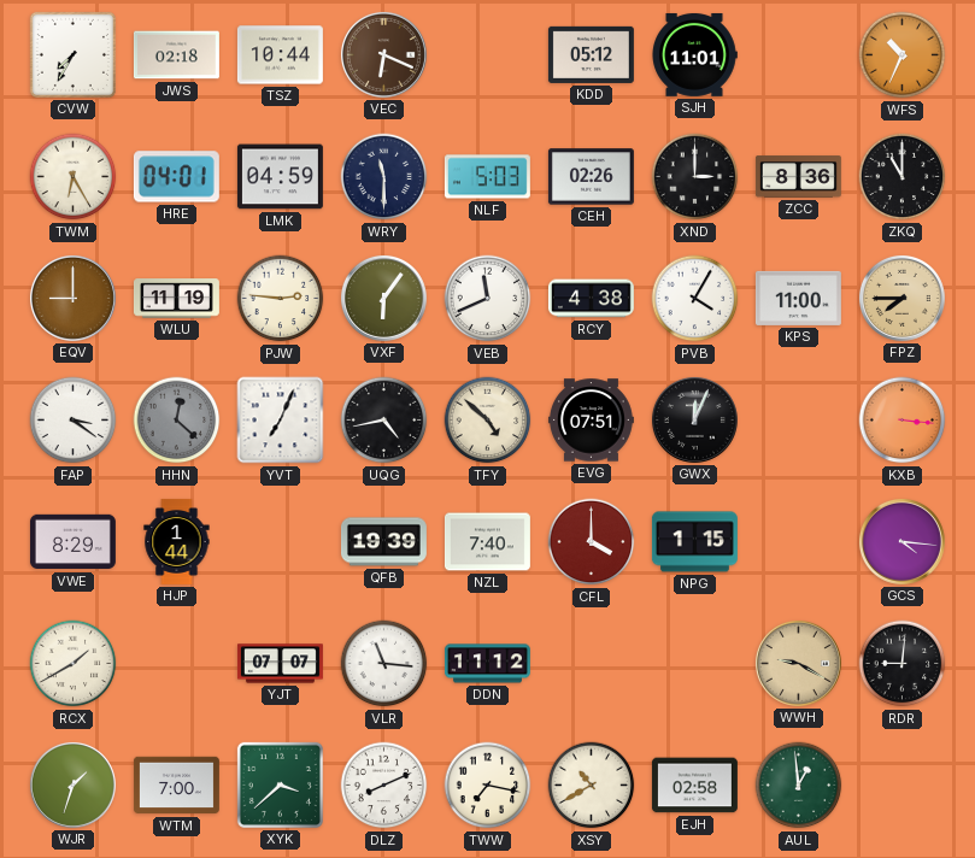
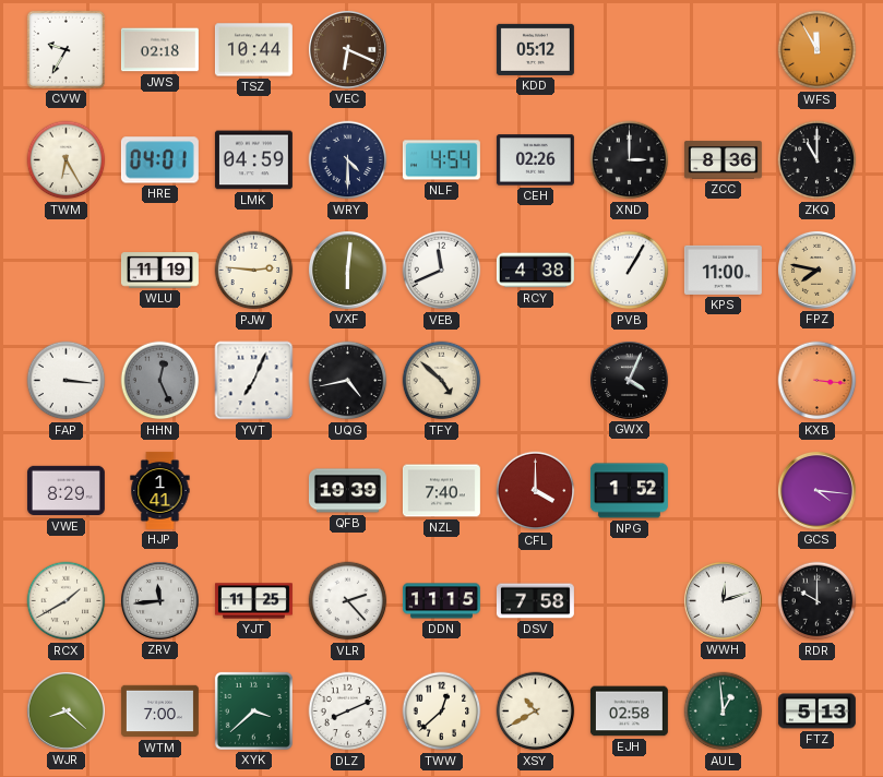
CVW: 7:35 -> 9:35 (65, 49)
SJH: 11:01 -> none (694, 54)
WFS: 10:34 -> 11:55 (818, 50)
WRY: 11:30 -> 4:30 (348, 160)
NLF: 5:03 -> 4:54 (441, 160)
EQV: 9:00 -> none (72, 298)
VXF: 6:06 -> 6:01 (347, 270)
PVB: 4:05 -> 1:05 (630, 271)
FPZ: 7:45 -> 7:47 (816, 270)
FAP: 3:21 -> 3:16 (67, 381)
HHN: 12:22 -> 12:26 (160, 381)
EVG: 07:51 -> none (591, 421)
GWX: 12:04 -> 4:04 (629, 380)
HJP: 1:44 -> 1:41 (160, 490)
NPG: 1:15 -> 1:52 (629, 491)
ZRV: none -> 11:44 (159, 600)
YJT: 07:07 -> 11:25 (253, 601)
VLR: 11:16 -> 2:23 (348, 601)
DDN: 11:12 -> 11:15 (441, 601)
DSV: none -> 7:58 (535, 601)
WWH: 9:20 -> 12:12 (723, 600)
WWH dial: champagne -> white (723, 600)
RDR: 9:01 -> 10:00 (818, 601)
WJR: 1:33 -> 8:22 (65, 710)
TWW: 7:17 -> 12:38 (442, 712)
FTZ: none -> 5:13 (816, 712)
